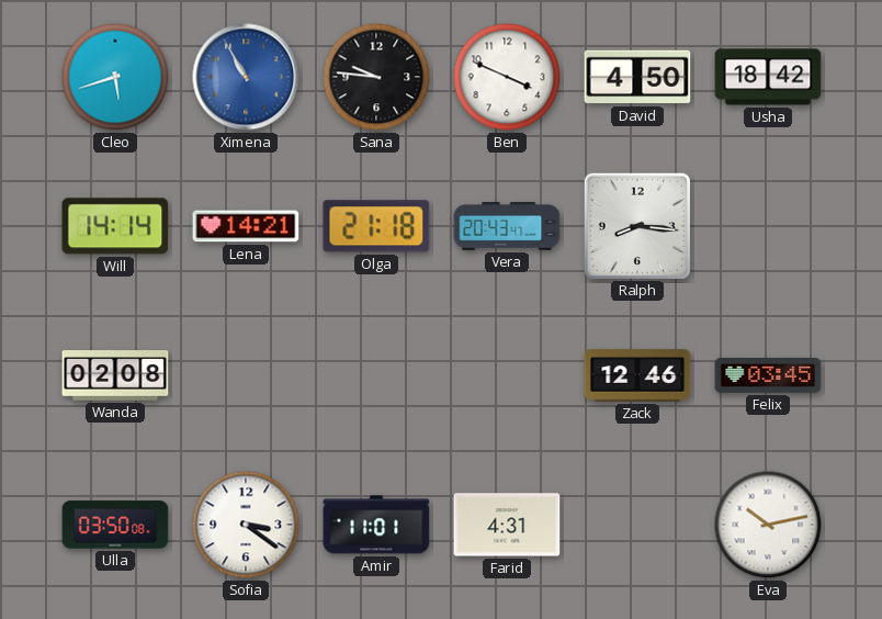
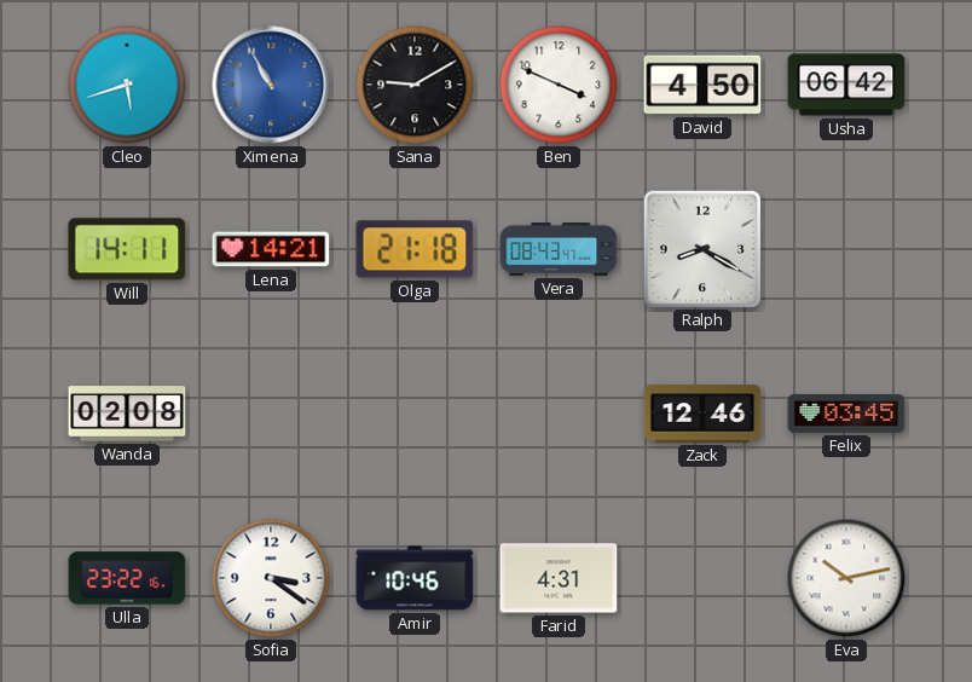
Sana: 9:46 -> 9:10 (415, 85)
Usha: 18:42 -> 06:42 (846, 85)
Will: 14:14 -> 14:11 (127, 249)
Vera: 20:43 -> 08:43 (559, 249)
Ralph: 8:16 -> 8:20 (701, 248)
Ulla: 03:50 -> 23:22 (127, 578)
Amir: 11:01 -> 10:46 (415, 578)
